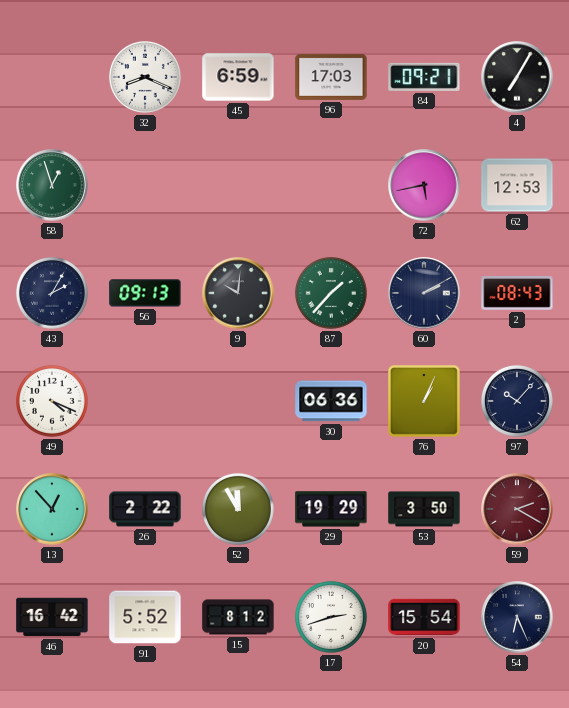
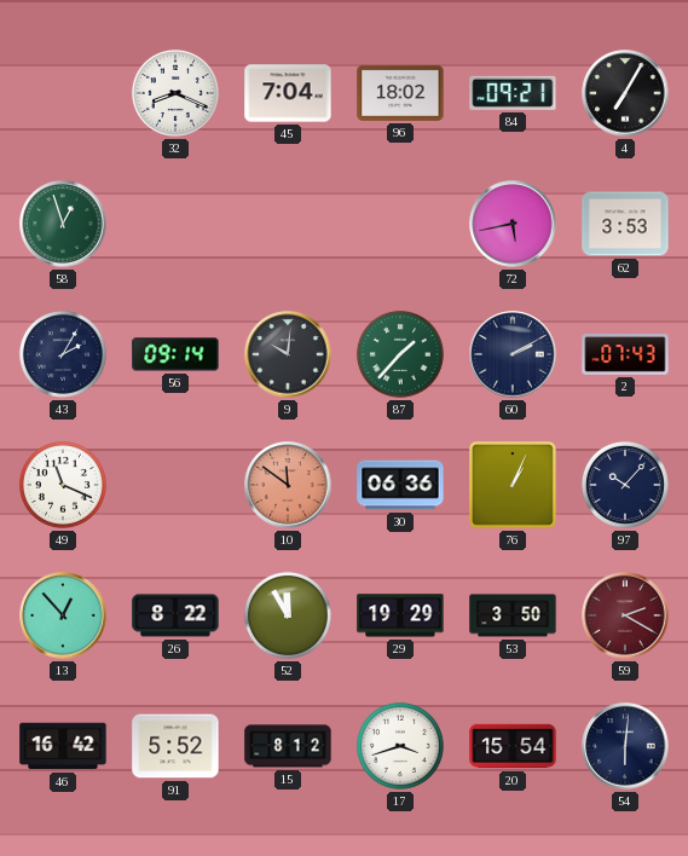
45: 6:59 -> 7:04 (288, 93)
96: 17:03 -> 18:02 (400, 93)
62: 12:53 -> 3:53 (625, 224)
56: 09:13 -> 09:14 (175, 354)
2: 08:43 -> 07:43 (625, 355)
49: 4:19 -> 11:19 (63, 485)
10: none -> 11:51 (288, 485)
26: 2:22 -> 8:22 (175, 615)
17: 2:42 -> 3:42 (400, 746)
54: 6:26 -> 6:01 (625, 746)
